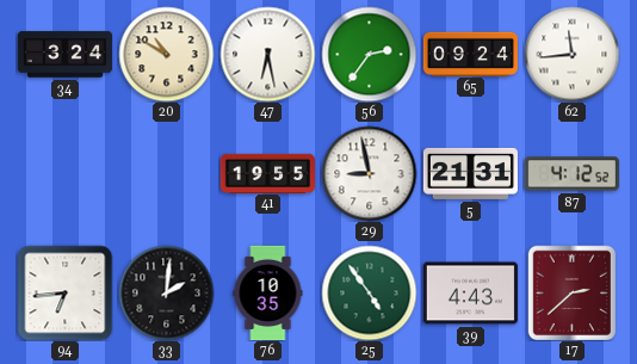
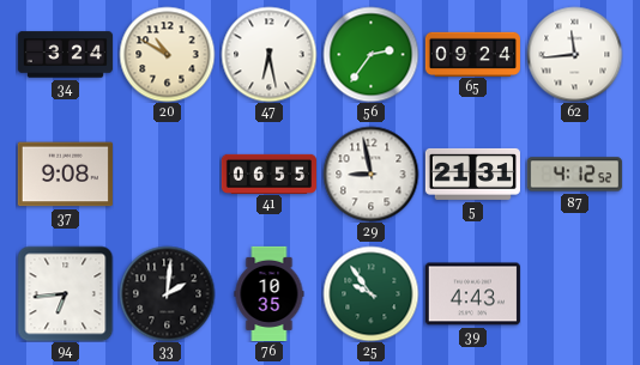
37: none -> 9:08 (65, 175)
41: 19:55 -> 06:55 (268, 174)
25: 4:54 -> 9:54 (370, 293)
17: 2:38 -> none (571, 292)
